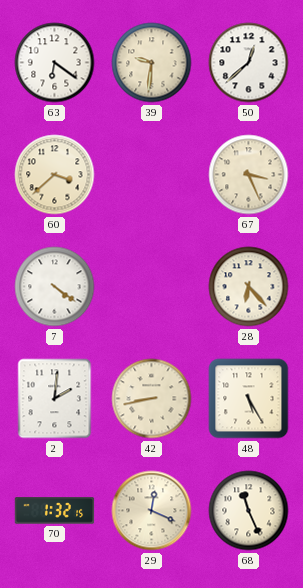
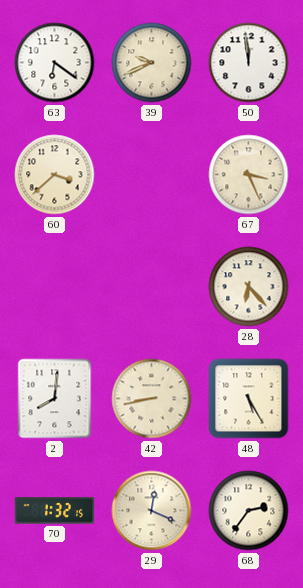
39: 9:31 -> 9:41 (152, 63)
50: 12:38 -> 11:59 (249, 63)
7: 4:21 -> none (55, 287)
2: 2:01 -> 8:01 (55, 399)
68: 11:26 -> 2:36 (249, 511)
